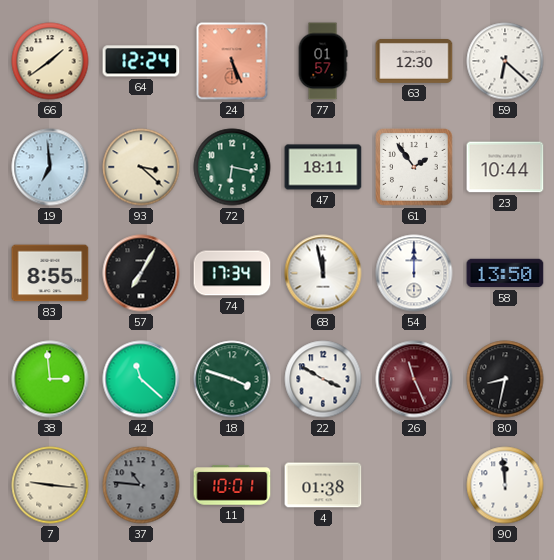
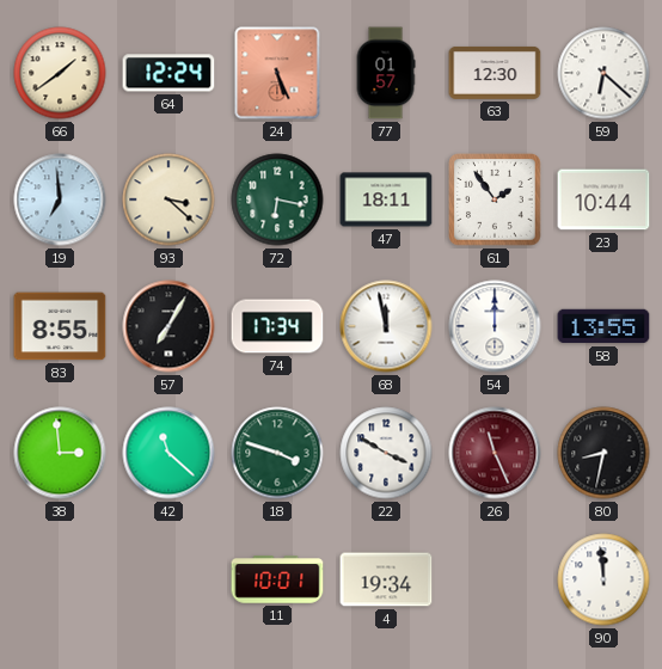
58: 13:50 -> 13:55 (603, 326)
7: 9:16 -> none (50, 485)
37: 10:46 -> none (141, 485)
4: 01:38 -> 19:34 (386, 579)
